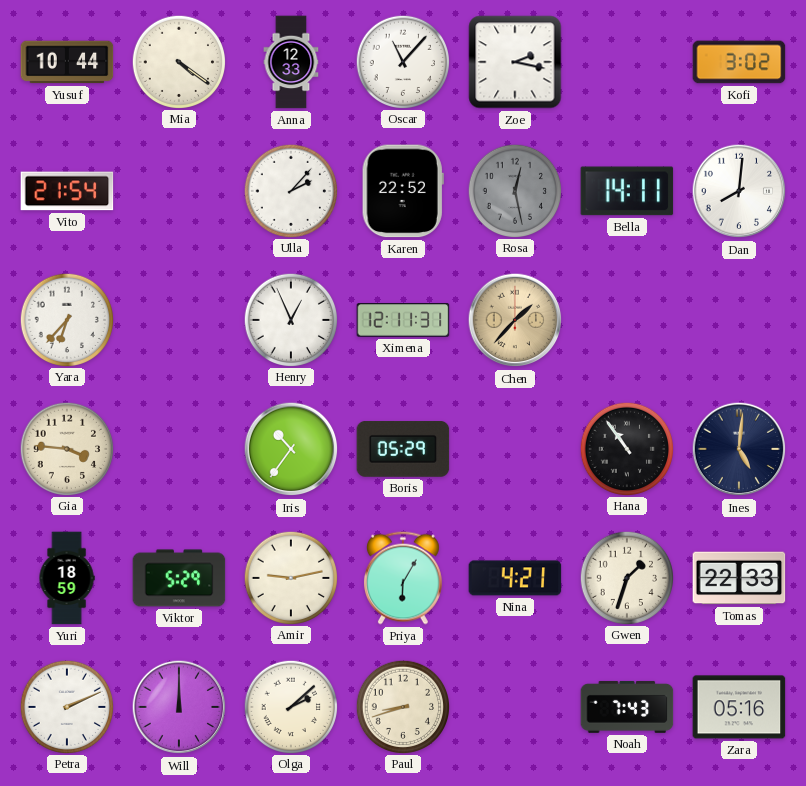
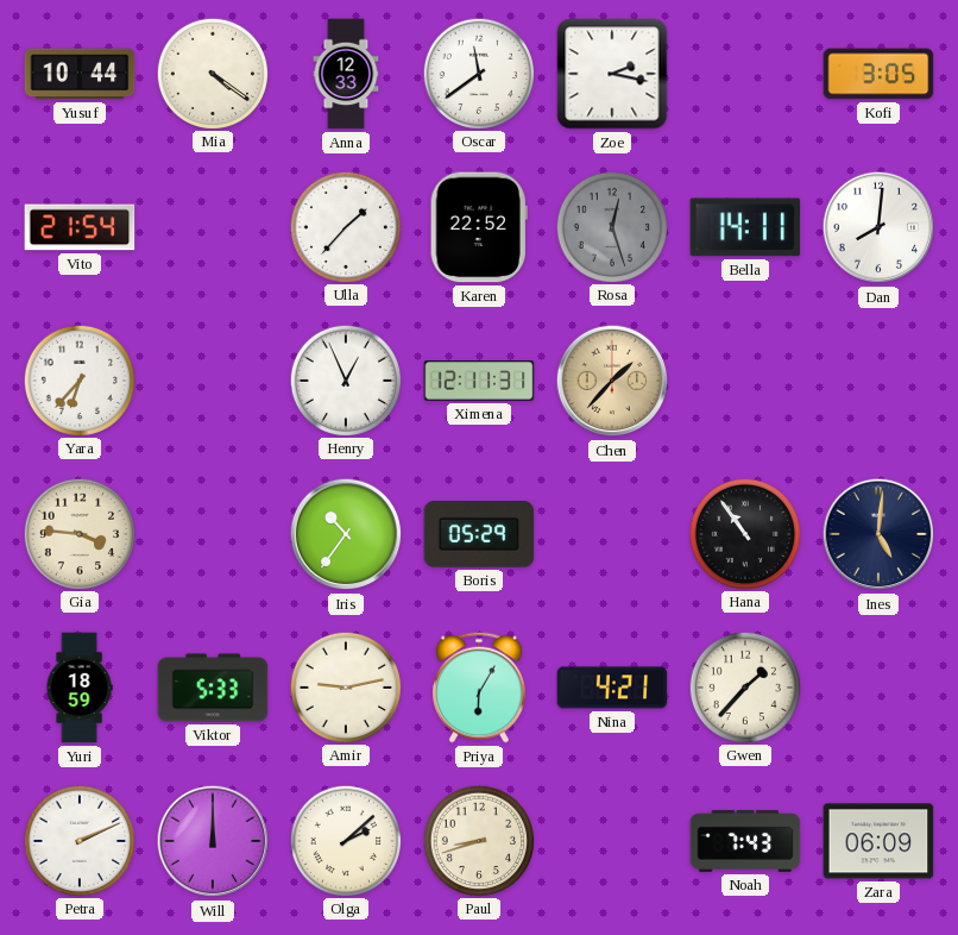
Oscar: 11:07 -> 11:39 (478, 73)
Kofi: 3:02 -> 3:05 (878, 74)
Ulla: 2:07 -> 1:37 (345, 226)
Rosa: 12:28 -> 12:27 (611, 226)
Viktor: 5:29 -> 5:33 (213, 688)
Gwen: 1:33 -> 1:37 (744, 686)
Tomas: 22:33 -> none (739, 578)
Zara: 05:16 -> 06:09 (878, 841)
